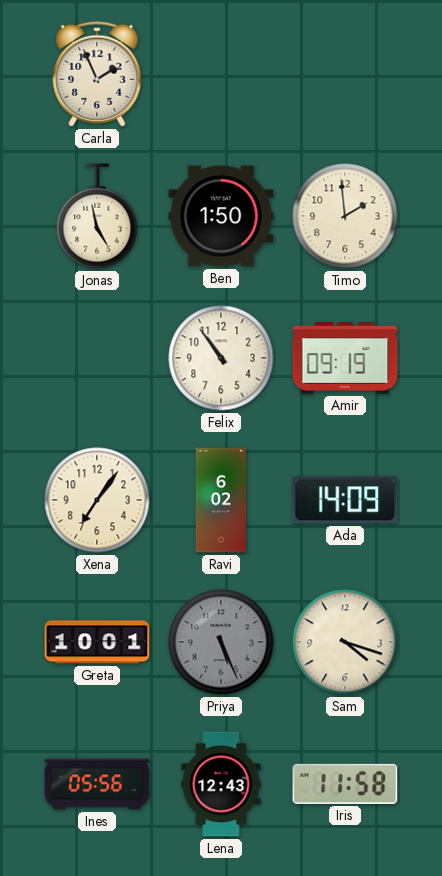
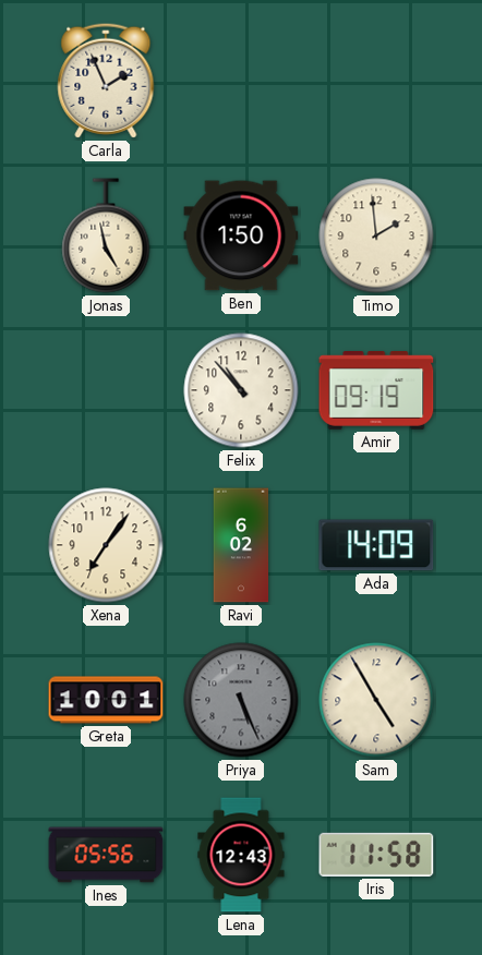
Felix: 10:54 -> 10:53 (241, 390)
Sam: 4:18 -> 4:55 (376, 700)
